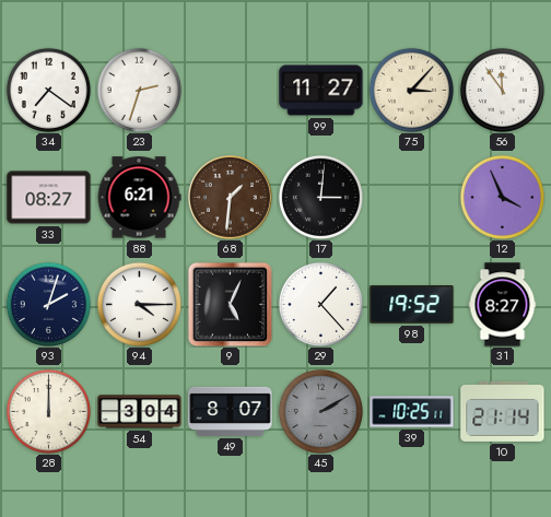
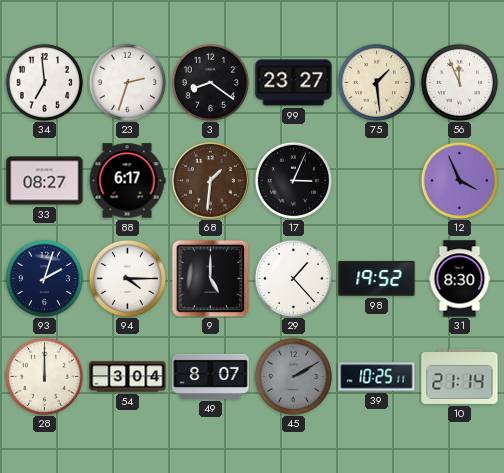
34: 7:21 -> 6:59 (44, 82)
3: none -> 8:21 (210, 82)
99: 11:27 -> 23:27 (294, 83)
75: 3:07 -> 1:29 (376, 82)
56: 11:54 -> 11:56 (459, 82)
88: 6:21 -> 6:17 (127, 181)
17: 3:01 -> 3:04 (293, 180)
9: 5:04 -> 5:00 (210, 278)
31: 8:27 -> 8:30 (460, 279)
